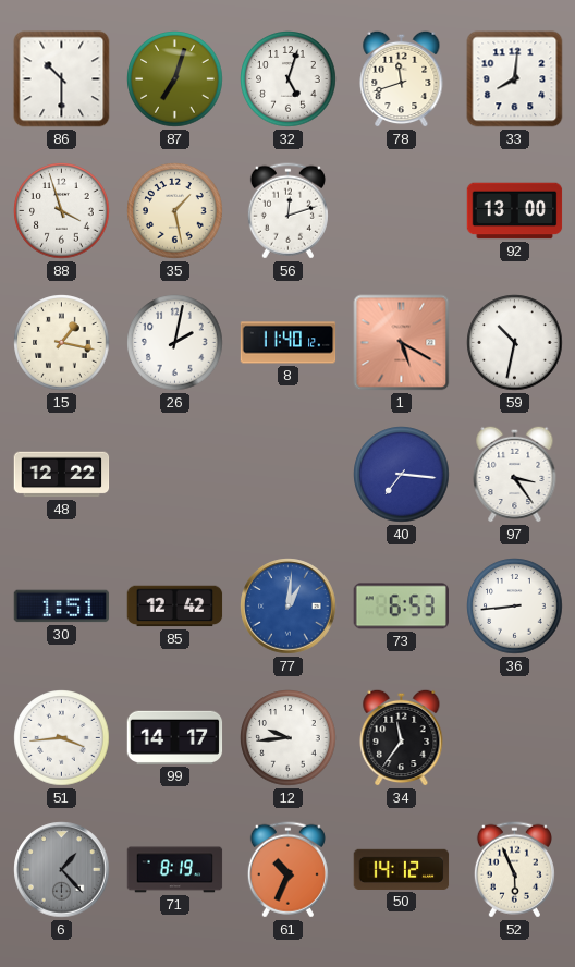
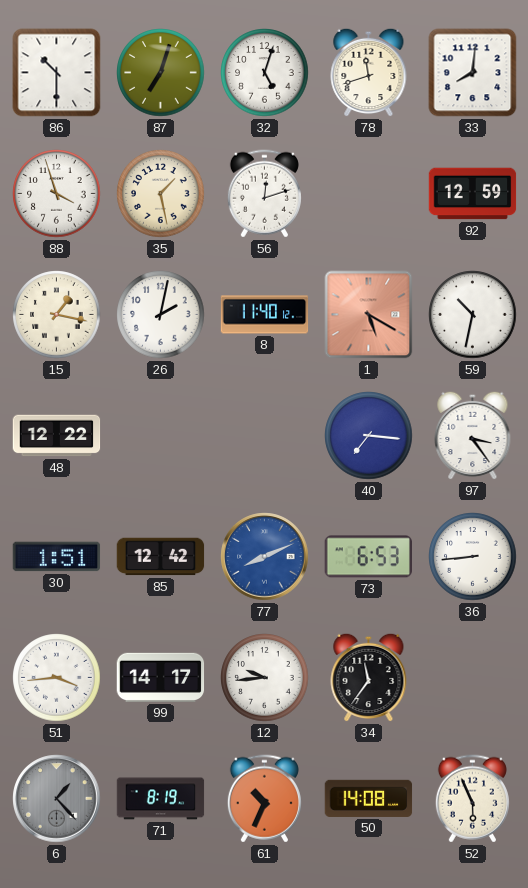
92: 13:00 -> 12:59 (473, 194)
77: 1:01 -> 8:11 (265, 557)
50: 14:12 -> 14:08 (369, 798)
